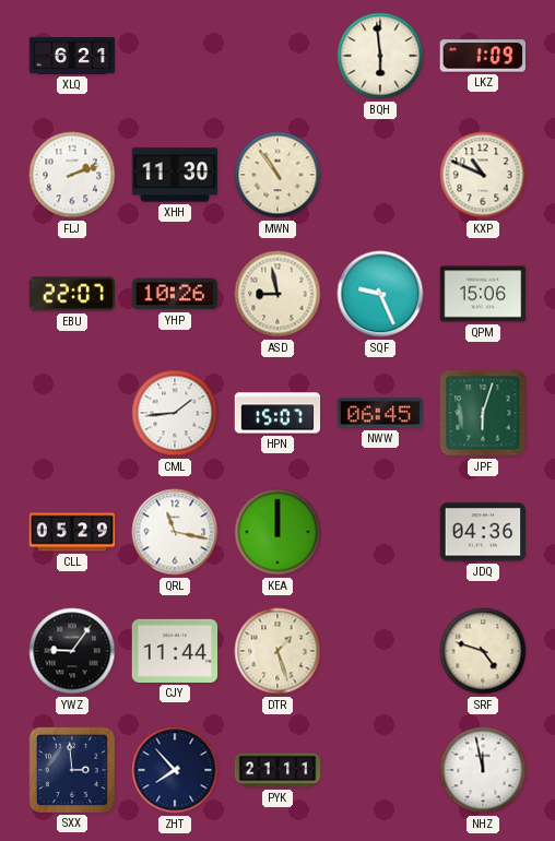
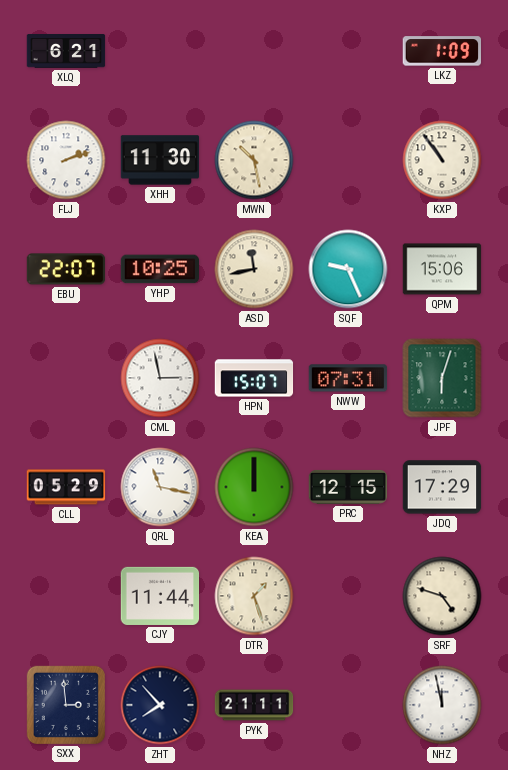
BQH: 5:59 -> none (380, 56)
MWN: 10:54 -> 10:28 (254, 160)
KXP: 10:49 -> 10:54 (442, 160)
YHP: 10:26 -> 10:25 (160, 269)
ASD: 8:58 -> 11:43 (254, 269)
CML: 1:44 -> 2:58 (160, 378)
NWW: 06:45 -> 07:31 (348, 378)
PRC: none -> 12:15 (348, 487)
JDQ: 04:36 -> 17:29 (442, 487)
YWZ: 9:06 -> none (72, 651)
